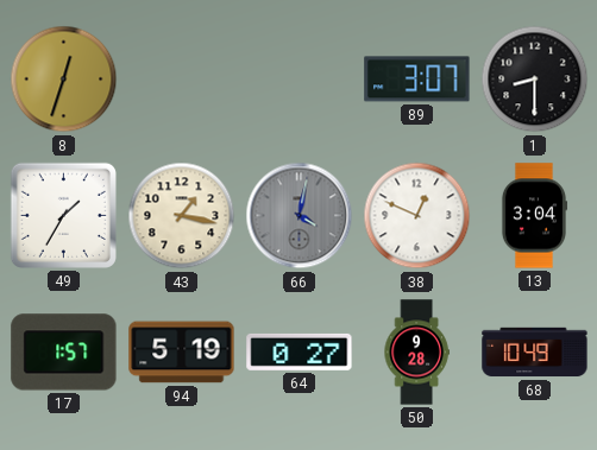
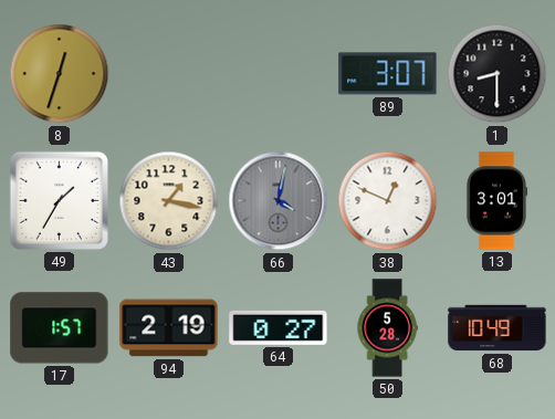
13: 3:04 -> 3:01 (495, 201)
94: 5:19 -> 2:19 (169, 328)
50: 9:28 -> 5:28 (387, 328)
